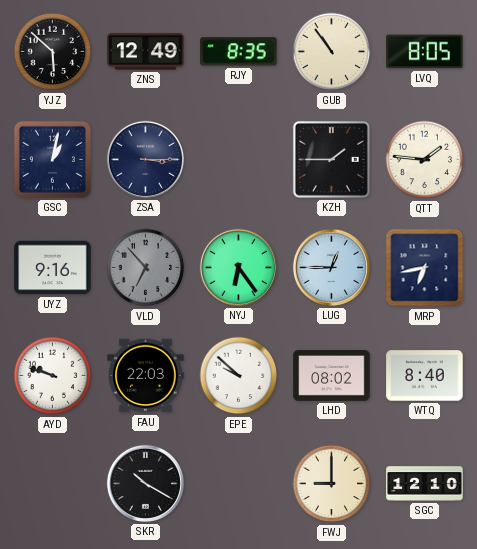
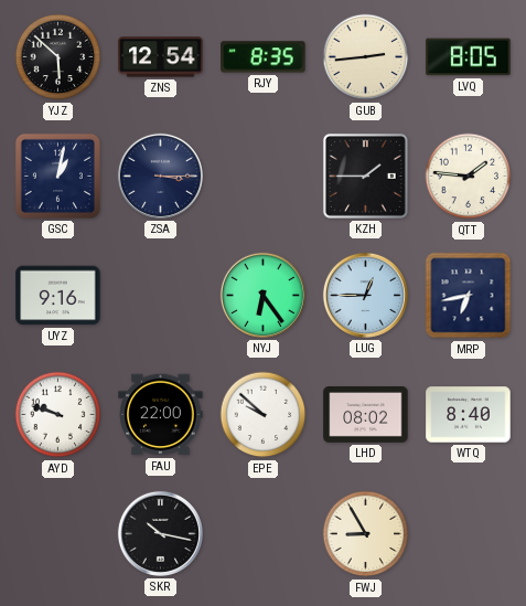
ZNS: 12:49 -> 12:54 (161, 57)
GUB: 10:54 -> 2:44 (366, 57)
VLD: 6:53 -> none (146, 268)
FAU: 22:03 -> 22:00 (161, 415)
SKR: 10:20 -> 10:17 (160, 533)
FWJ: 9:00 -> 8:55 (366, 534)
SGC: 12:10 -> none (425, 484)
